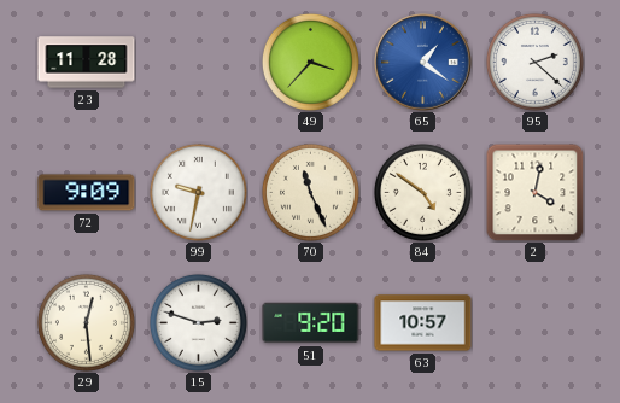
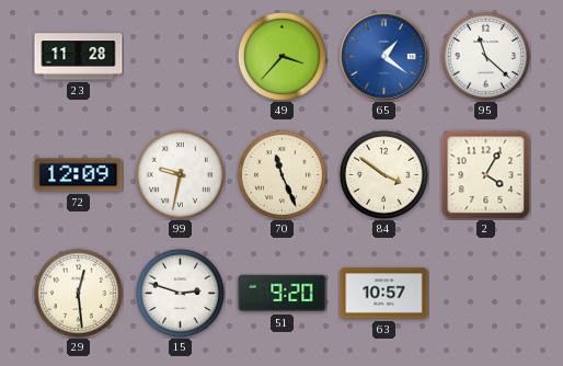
95: 2:22 -> 11:22 (485, 56)
72: 9:09 -> 12:09 (79, 175)
84: 4:51 -> 3:51 (383, 174)
2: 4:02 -> 4:05 (485, 174)
